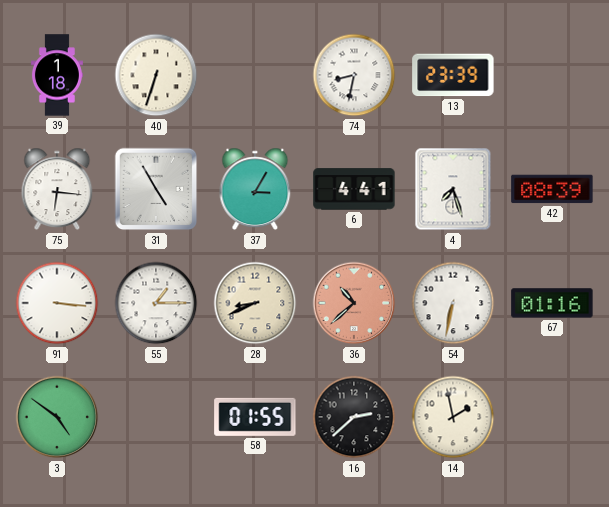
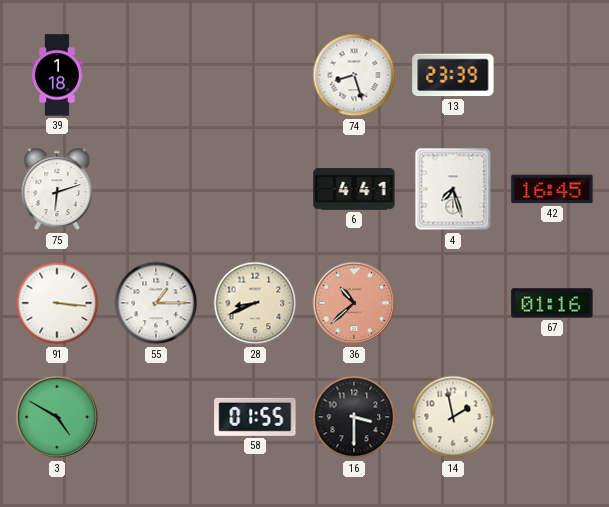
40: 6:33 -> none (156, 75)
74: 8:32 -> 8:27 (354, 75)
75: 6:16 -> 6:12 (57, 189)
31: 4:55 -> none (156, 189)
37: 3:05 -> none (255, 189)
42: 08:39 -> 16:45 (552, 189)
54: 6:32 -> none (453, 303)
3: 4:51 -> 4:50 (57, 417)
16: 2:38 -> 3:30 (354, 417)
